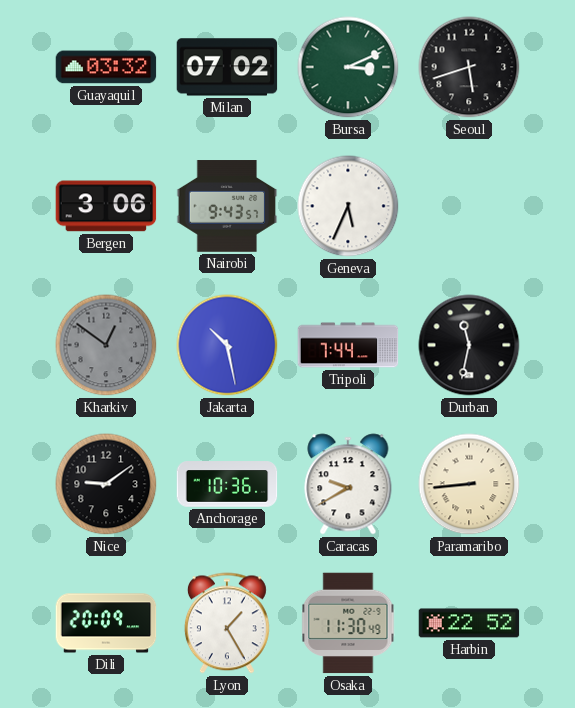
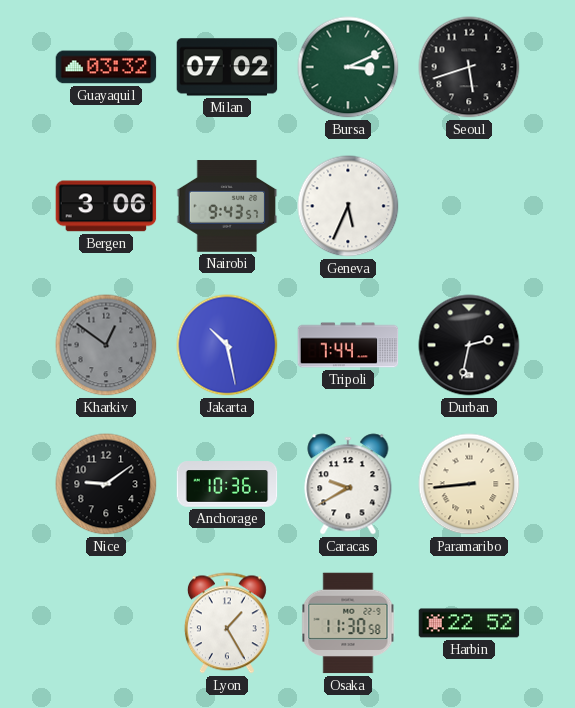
Durban: 11:32 -> 2:32 (469, 345)
Dili: 20:09 -> none (106, 623)
Osaka: 11:30:49 -> 11:30:58 (348, 623)
